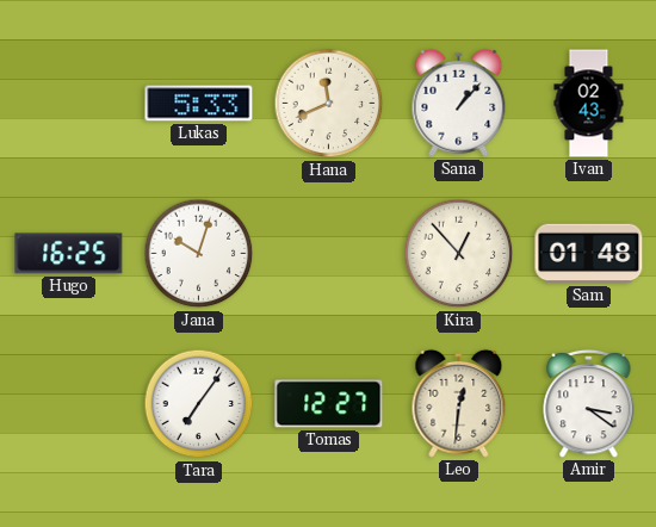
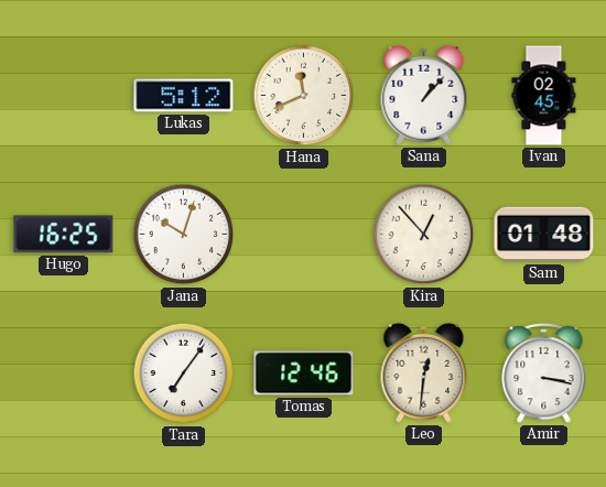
Lukas: 5:33 -> 5:12 (184, 96)
Ivan: 02:43 -> 02:45 (544, 96)
Tomas: 12:27 -> 12:46 (304, 374)
Amir: 3:21 -> 3:17 (544, 372)
